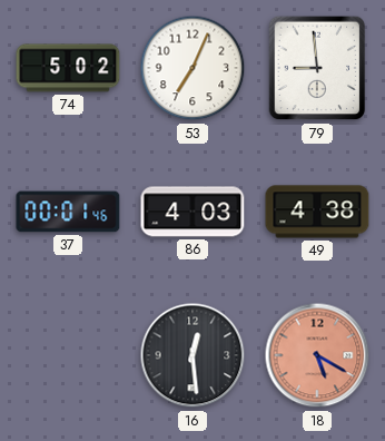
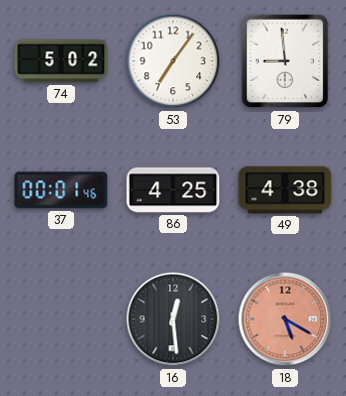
53: 7:04 -> 7:06 (173, 61)
86: 4:03 -> 4:25 (173, 190)
